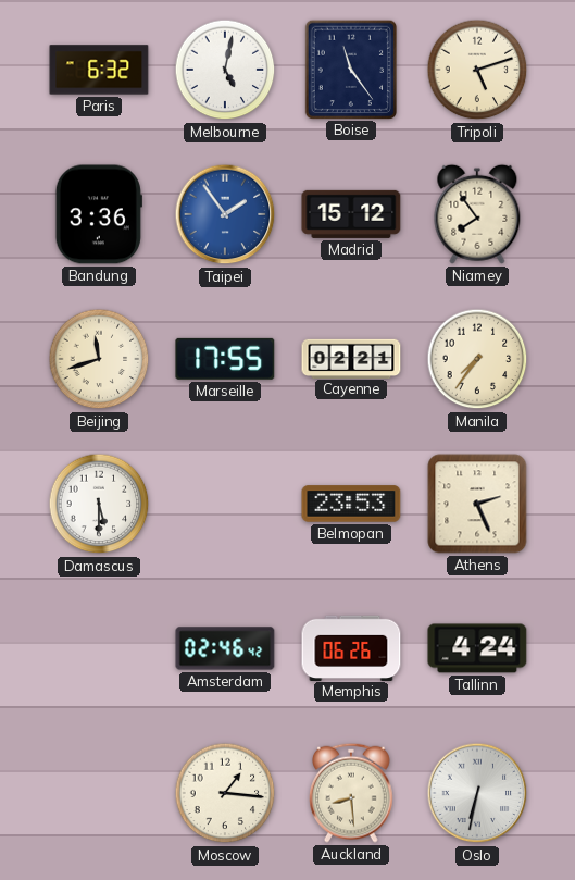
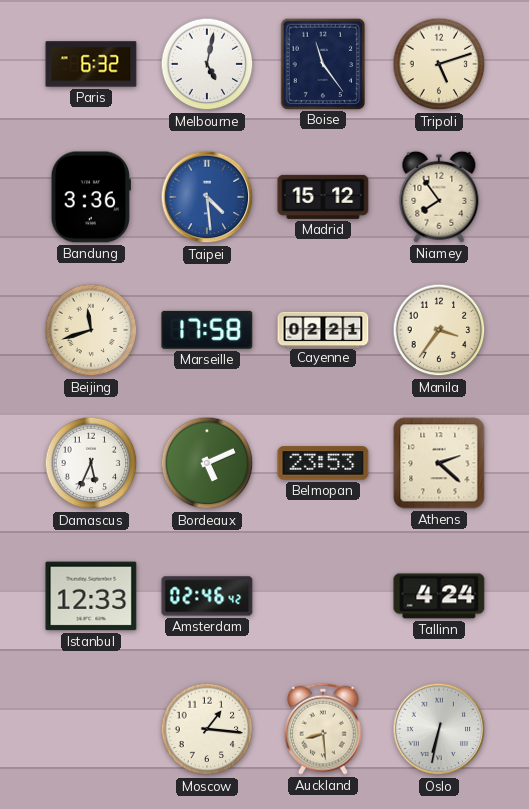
Taipei: 1:54 -> 4:29 (207, 197)
Marseille: 17:55 -> 17:58 (207, 330)
Manila: 7:36 -> 3:36 (439, 330)
Damascus: 5:30 -> 5:34 (91, 463)
Bordeaux: none -> 5:11 (207, 463)
Athens: 2:26 -> 2:22 (439, 463)
Istanbul: none -> 12:33 (91, 596)
Memphis: 06:26 -> none (351, 647)
